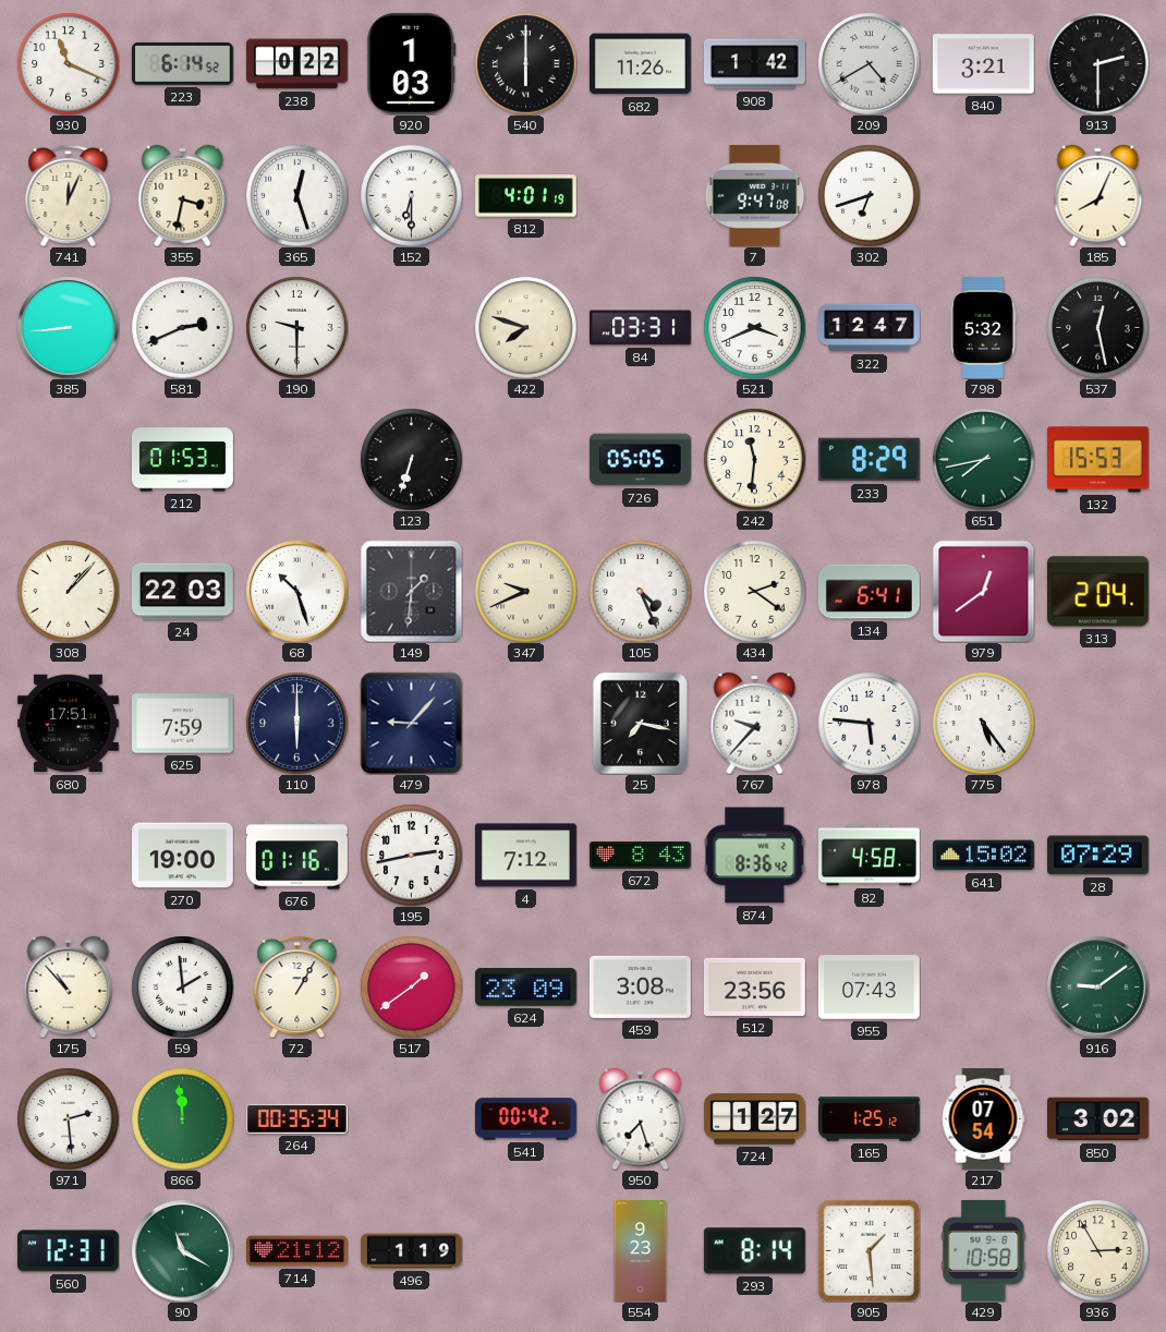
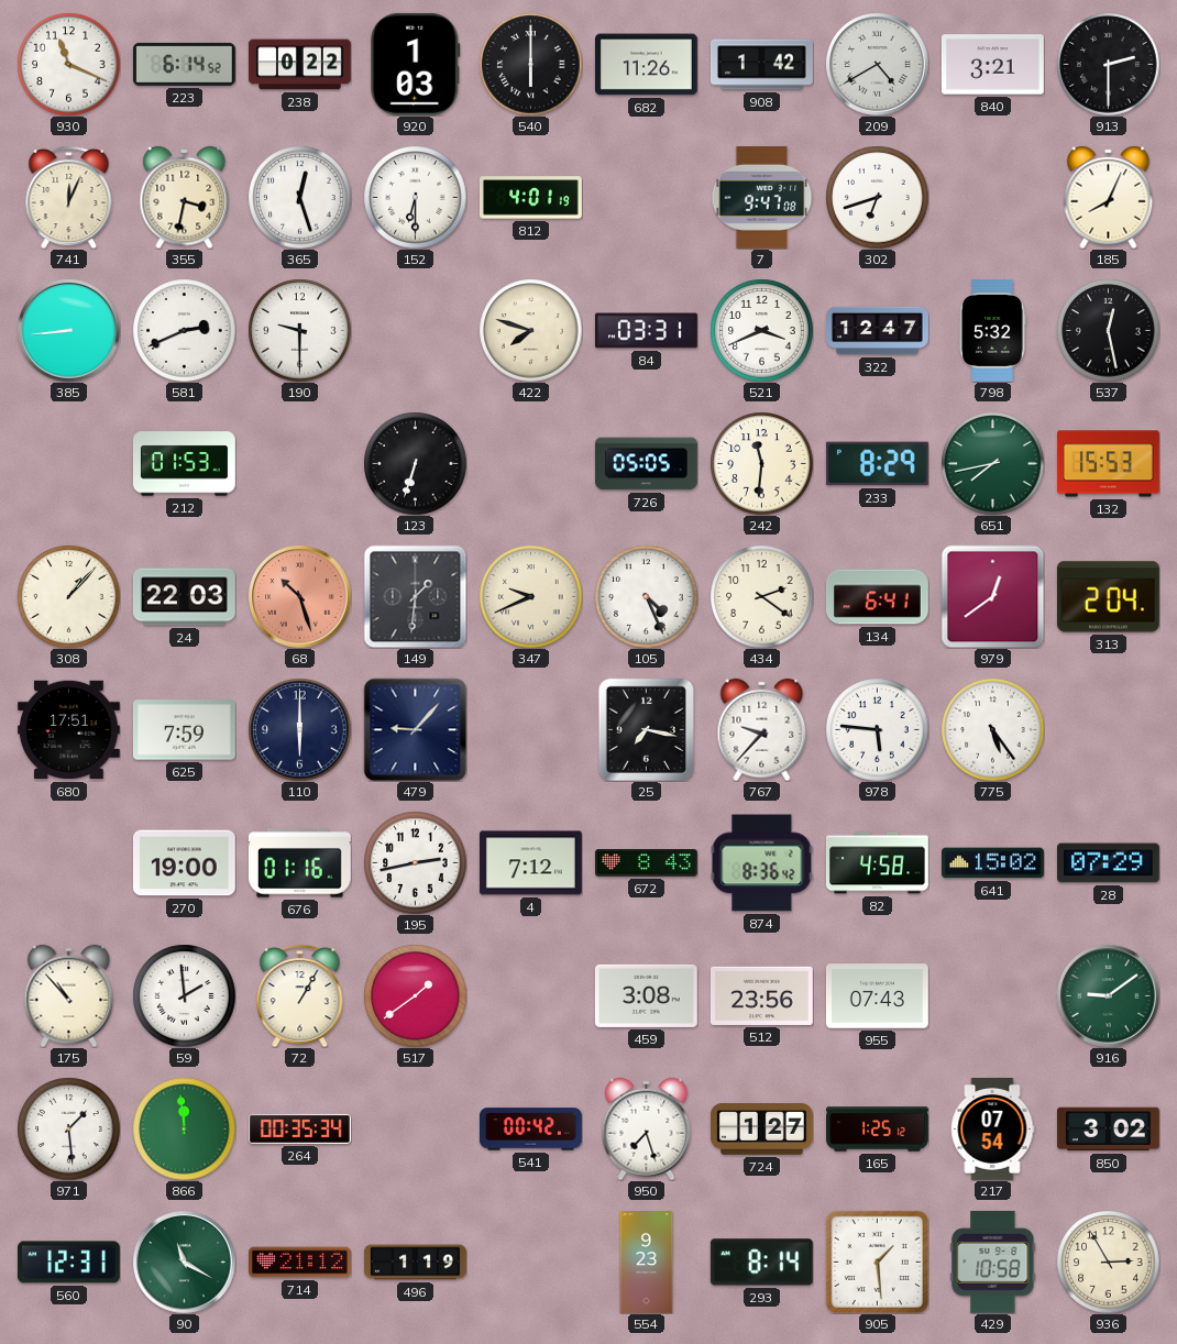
68 dial: white -> salmon (299, 596)
624: 23:09 -> none (525, 988)
971: 2:29 -> 1:29 (68, 1128)
